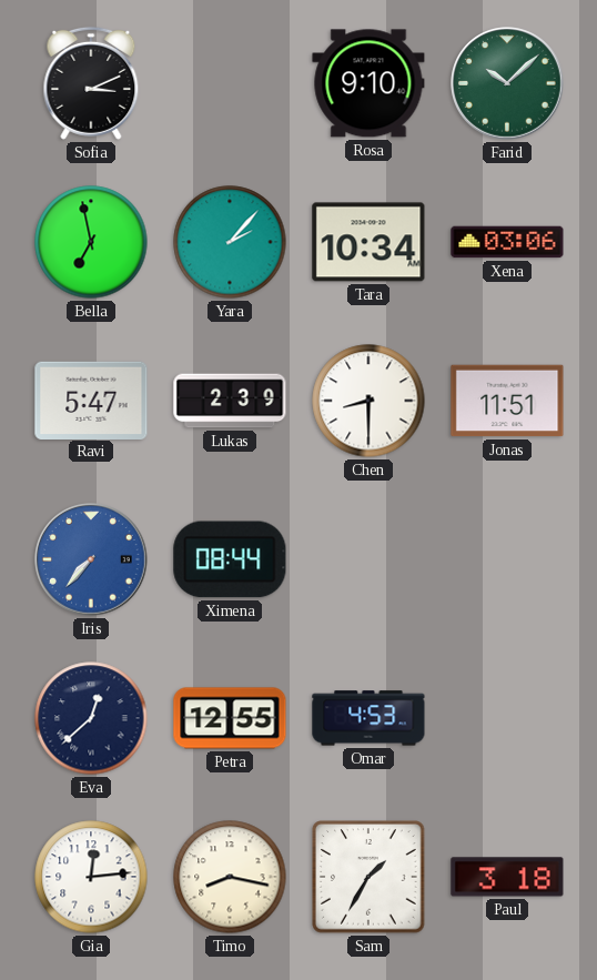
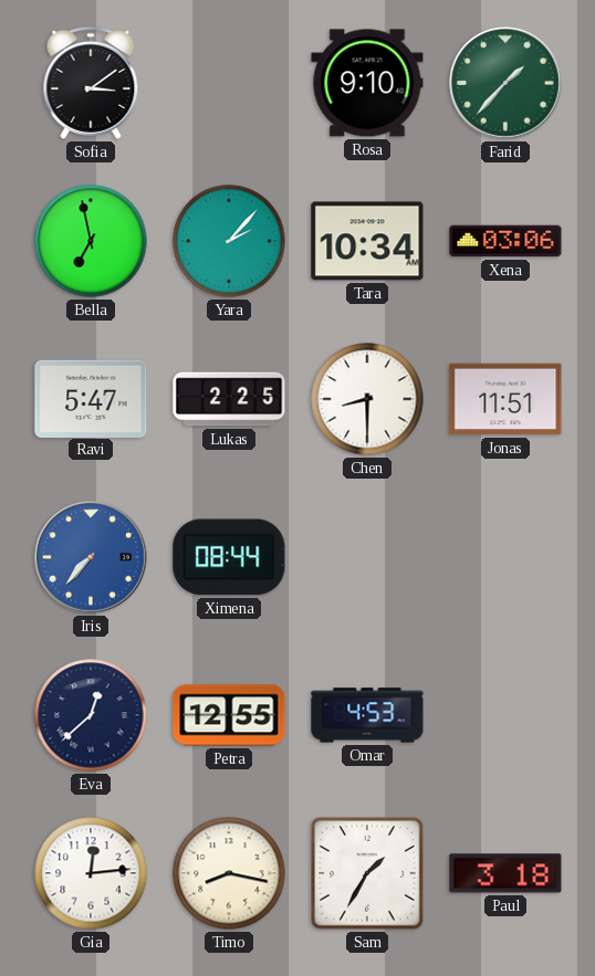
Sofia: 3:11 -> 3:09 (91, 83)
Farid: 10:08 -> 1:37 (505, 83)
Lukas: 2:39 -> 2:25 (229, 399)
